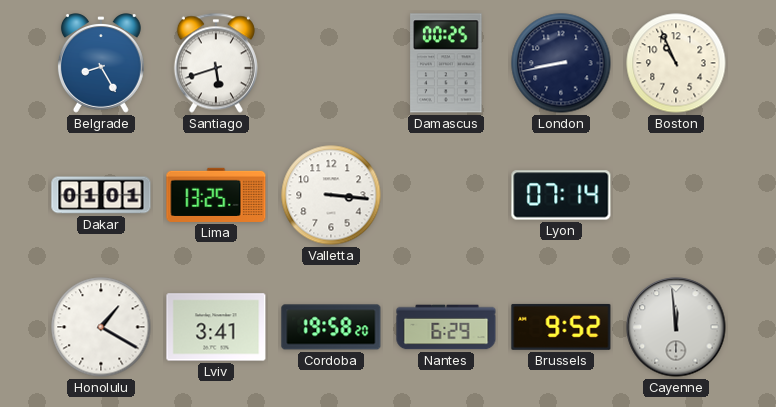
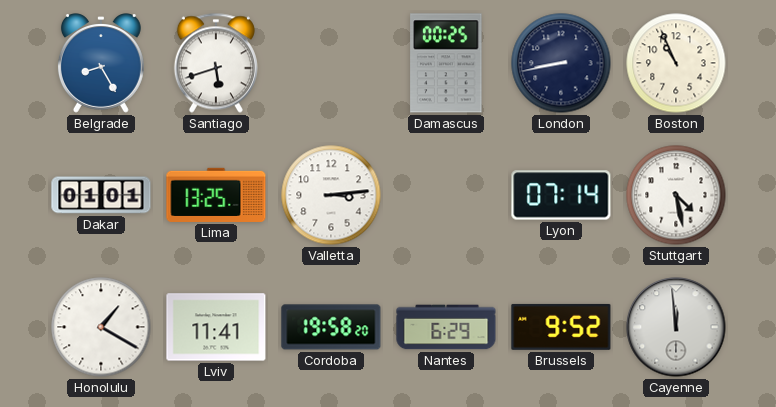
Valletta: 3:16 -> 3:14 (331, 195)
Stuttgart: none -> 4:28 (676, 195)
Lviv: 3:41 -> 11:41 (216, 327)
